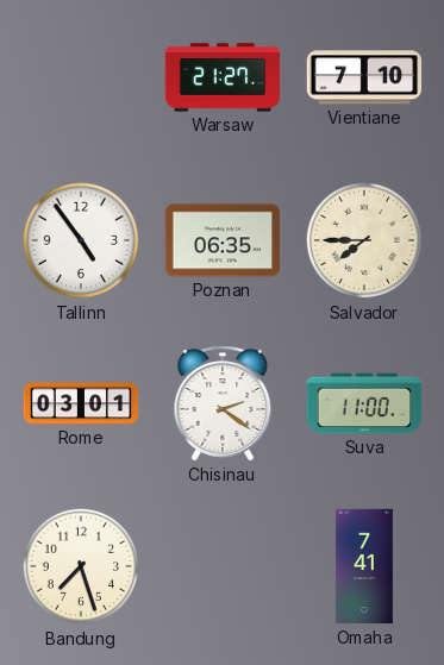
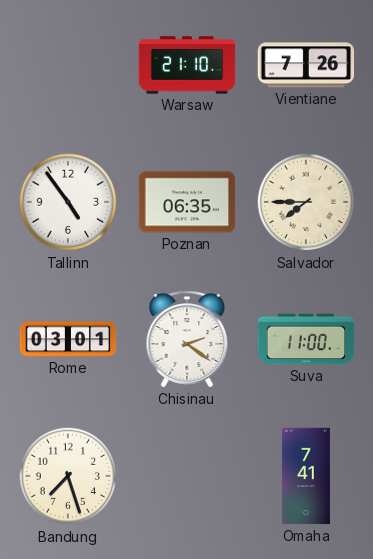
Warsaw: 21:27 -> 21:10 (187, 65)
Vientiane: 7:10 -> 7:26 (306, 65)
